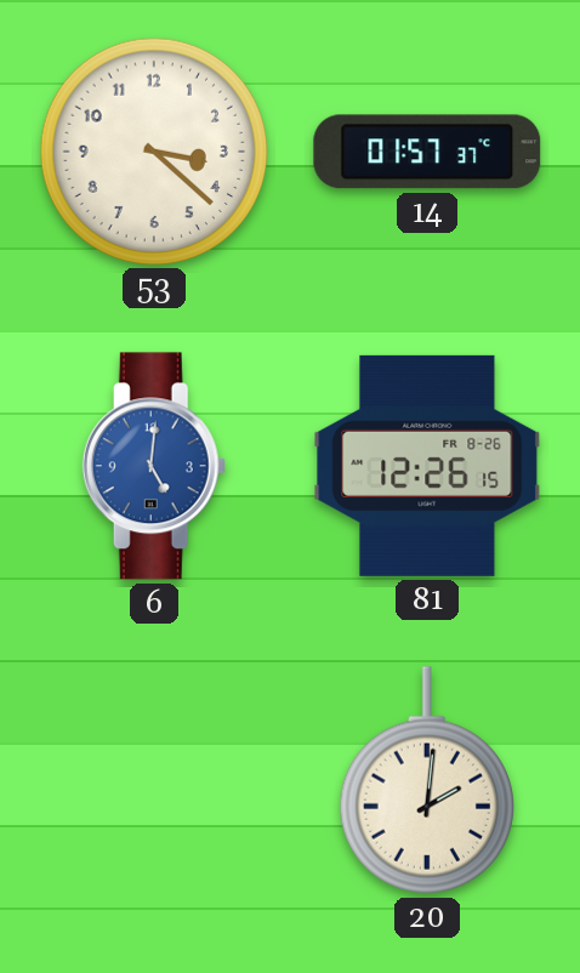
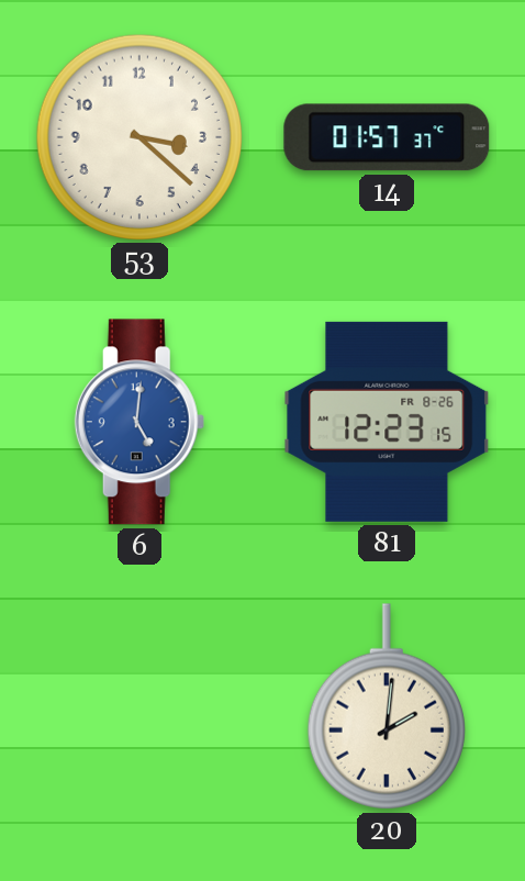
81: 12:26 -> 12:23 (387, 422)
